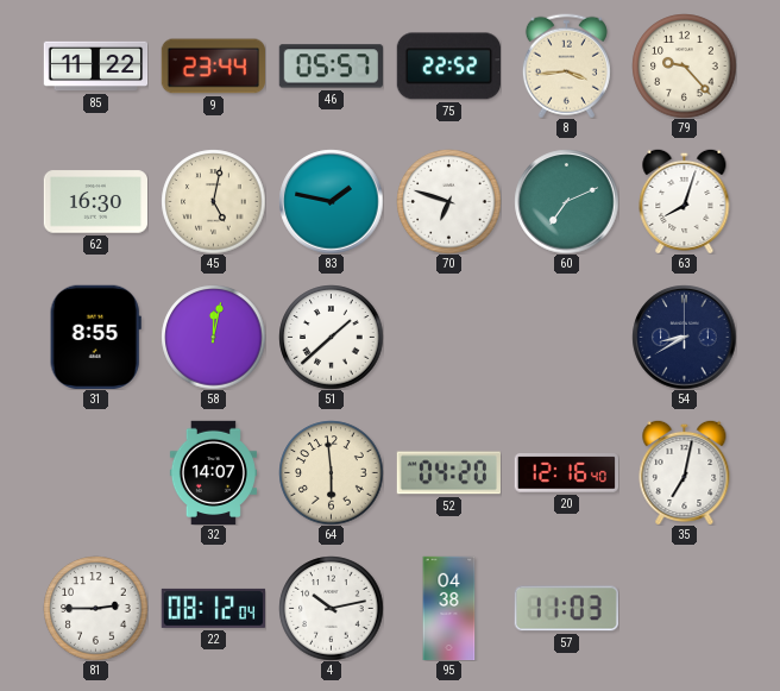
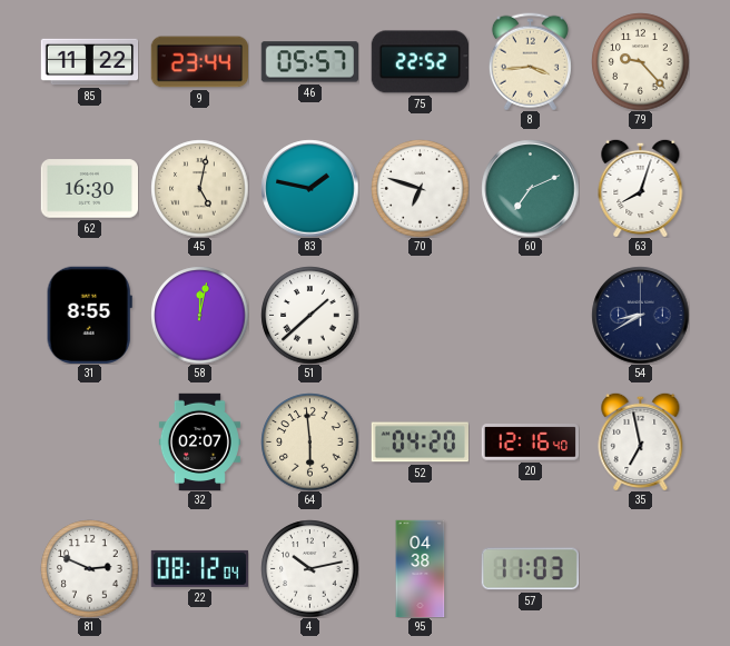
32: 14:07 -> 02:07 (199, 441)
35: 7:02 -> 6:58 (641, 441)
81: 2:45 -> 2:49 (89, 568)
